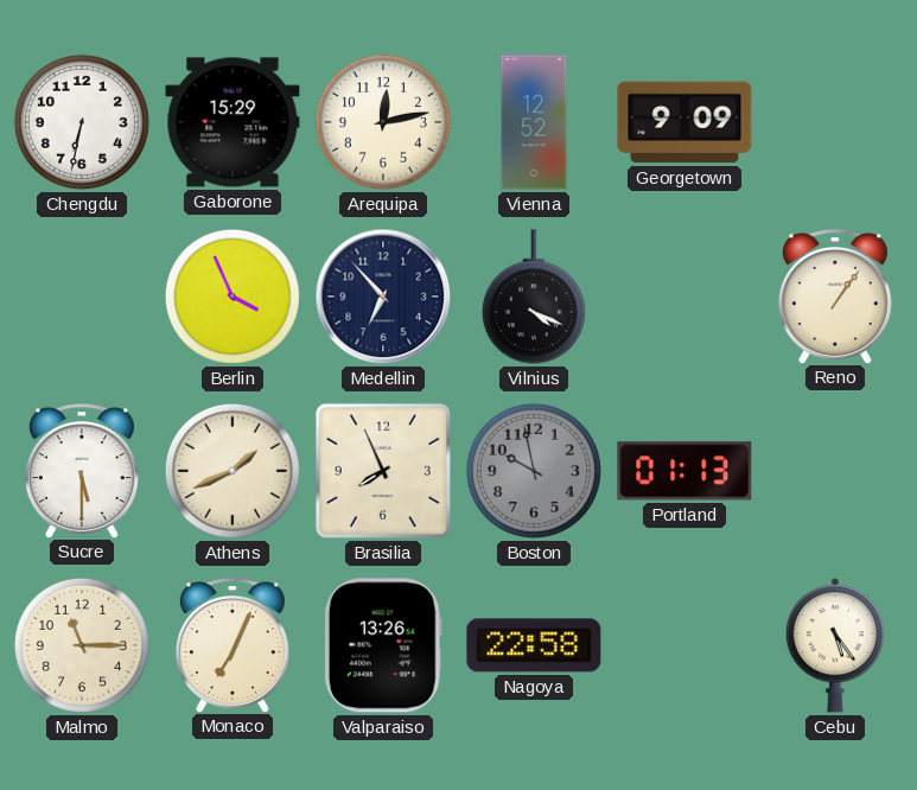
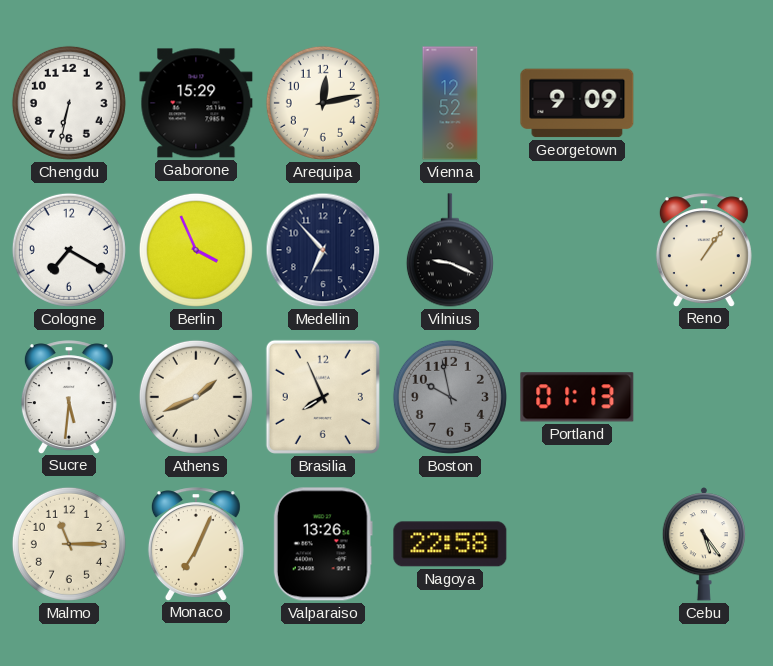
Cologne: none -> 7:20 (69, 250)
Vilnius: 4:19 -> 9:19 (450, 250)
Sucre: 5:30 -> 5:31 (69, 397)
